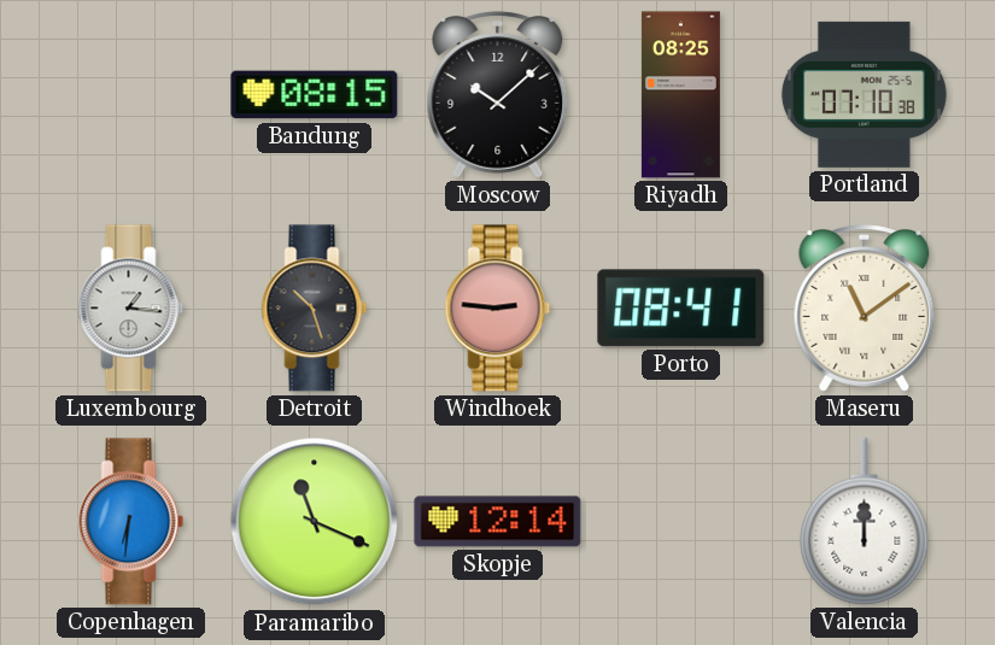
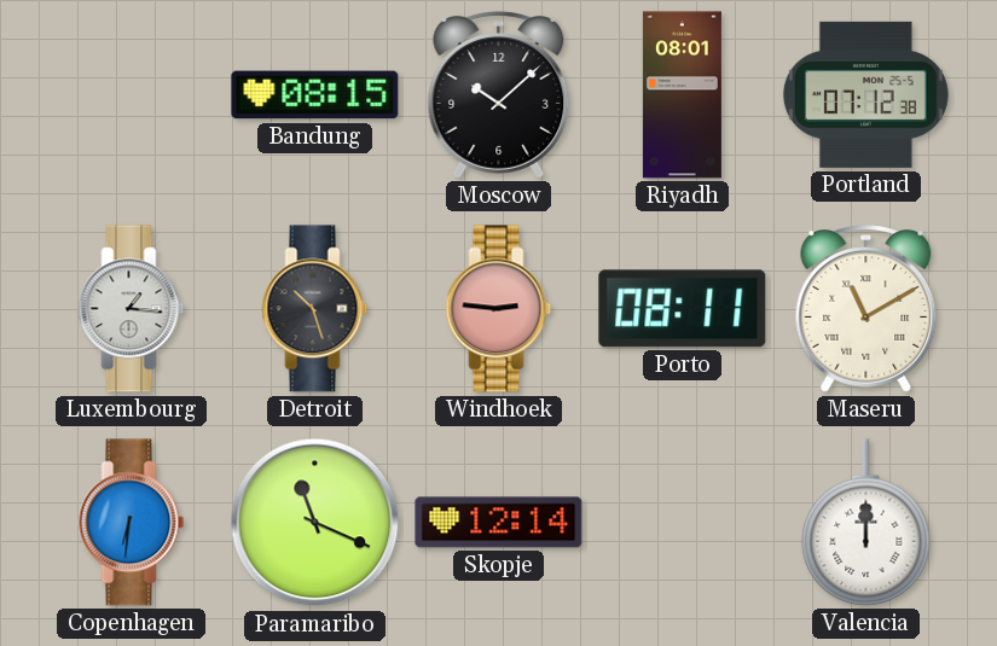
Riyadh: 08:25 -> 08:01 (682, 95)
Portland: 07:10 -> 07:12 (865, 94)
Porto: 08:41 -> 08:11 (683, 309)
Maseru: 11:09 -> 11:10 (866, 309)
